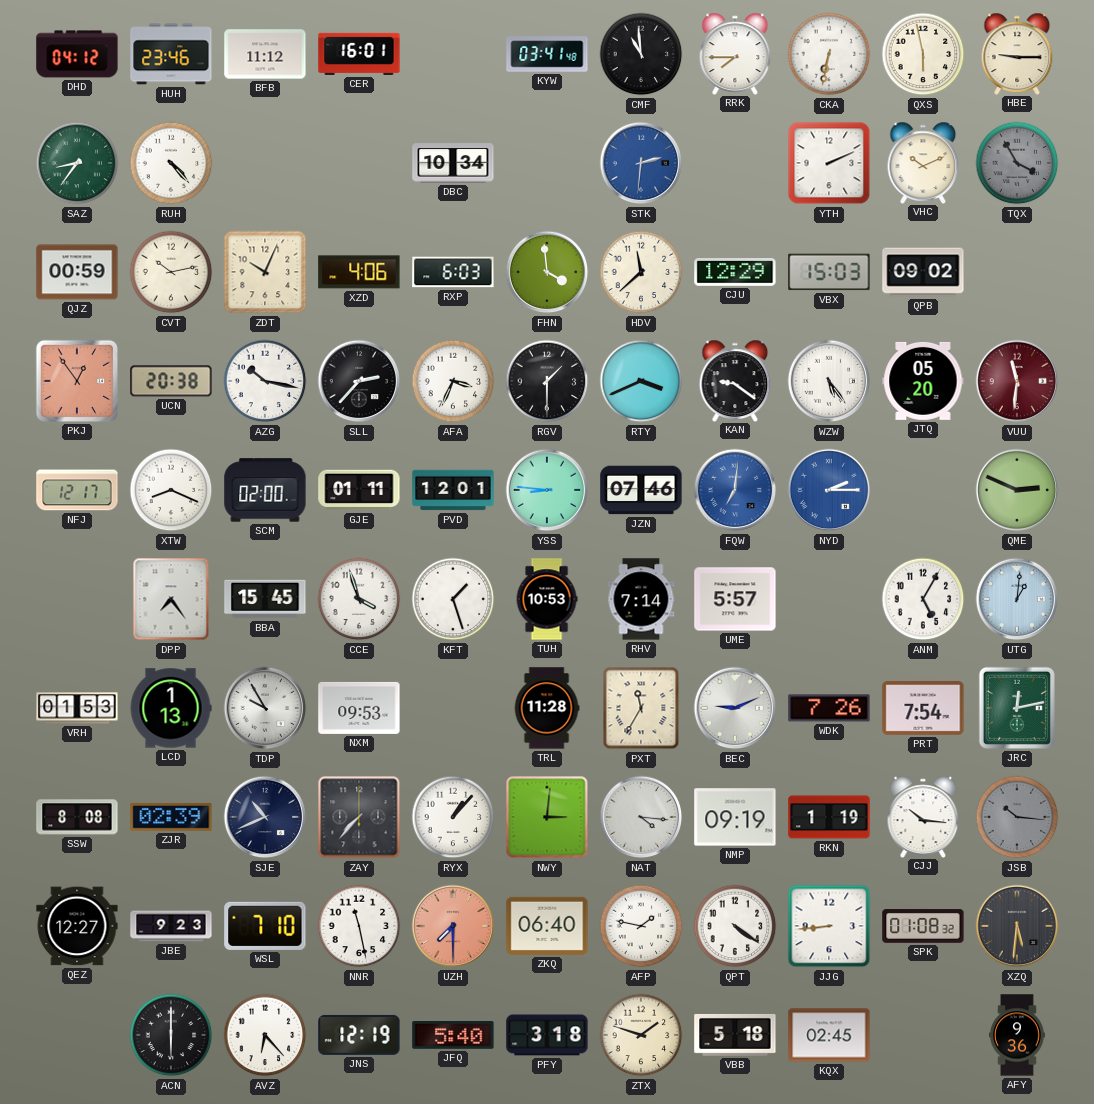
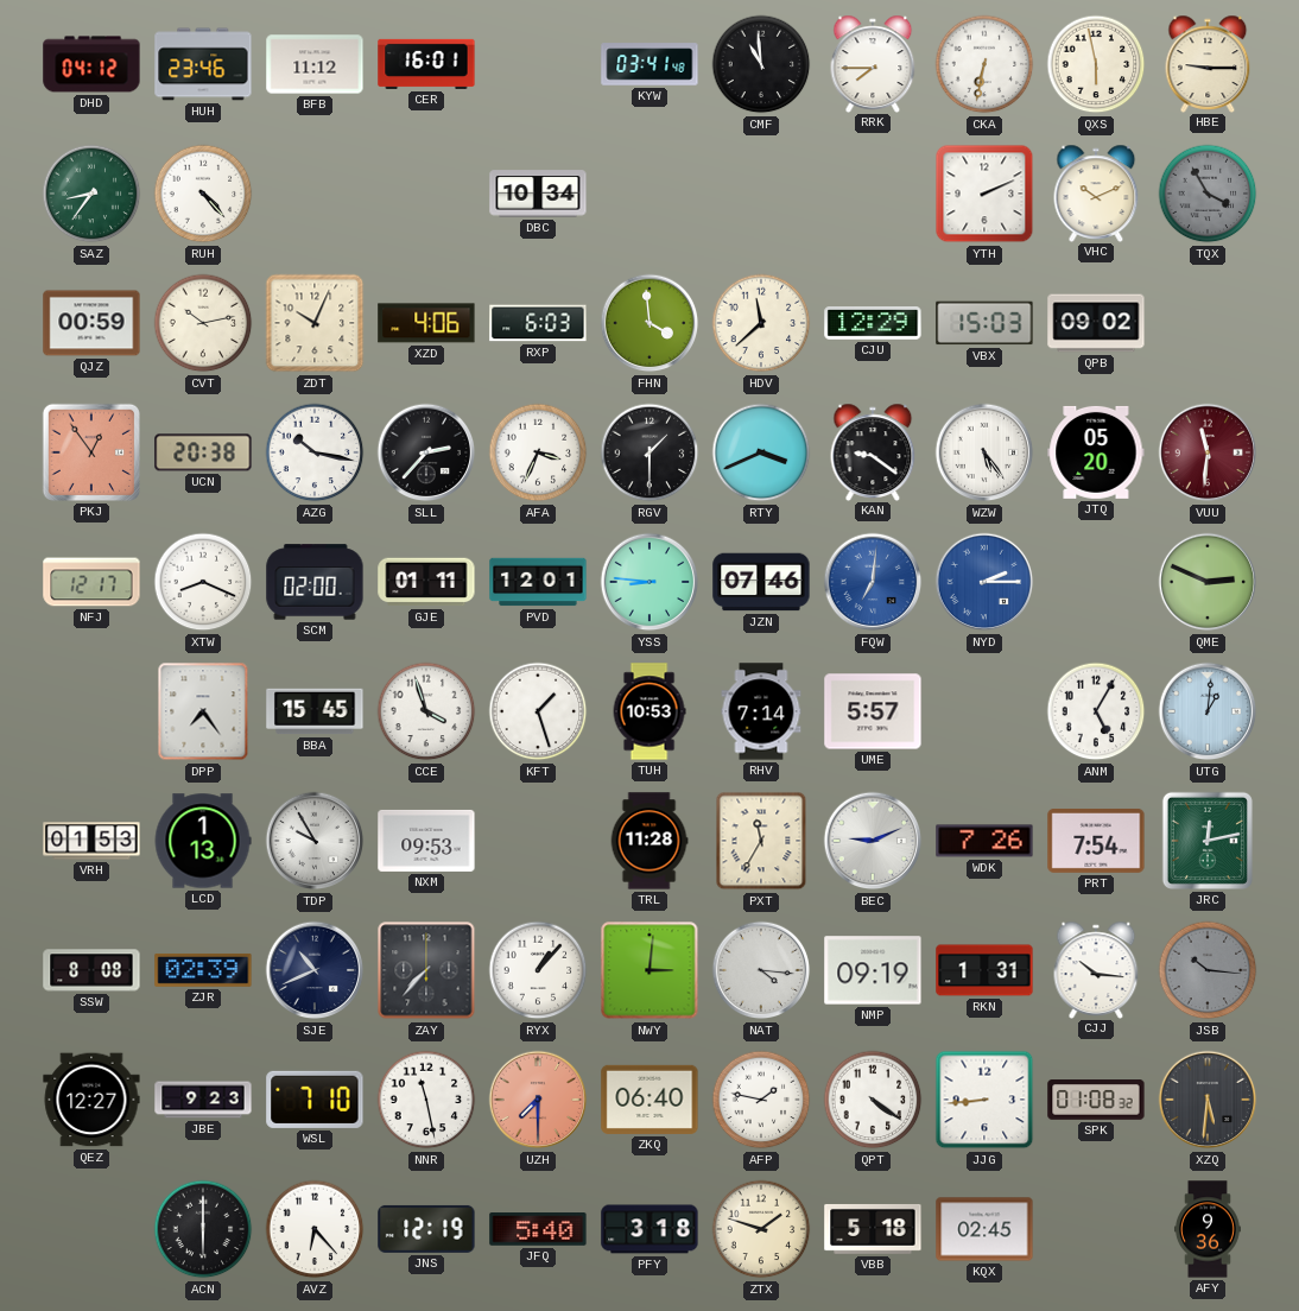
STK: 2:31 -> none (641, 163)
RKN: 1:19 -> 1:31 (984, 970)
